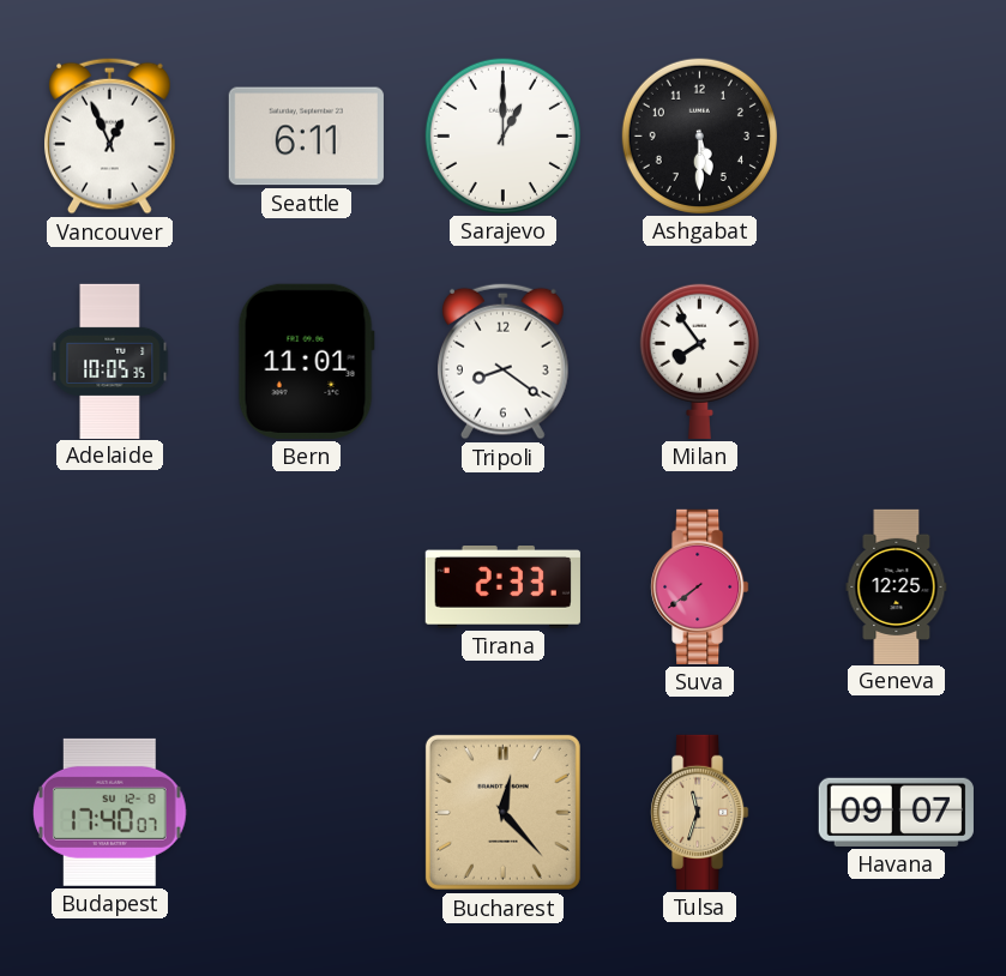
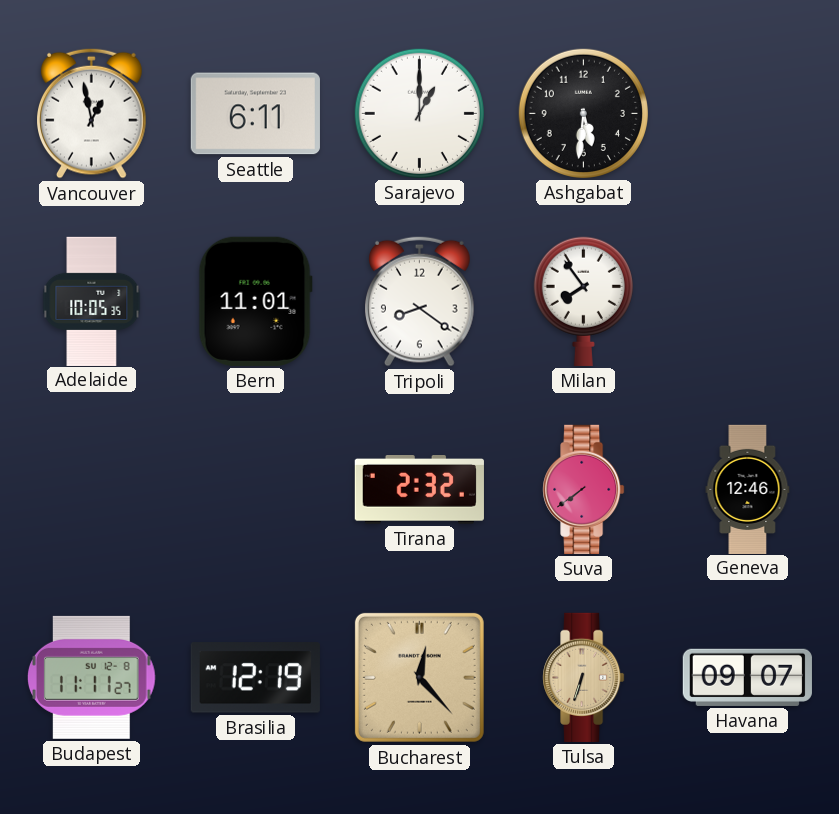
Vancouver: 12:56 -> 12:58 (92, 113)
Ashgabat: 5:30 -> 5:31 (583, 113)
Tirana: 2:33 -> 2:32 (419, 490)
Geneva: 12:25 -> 12:46 (748, 489)
Budapest: 17:40 -> 11:11 (91, 677)
Brasilia: none -> 12:19 (255, 678)
Tulsa: 11:33 -> 6:33 (584, 677)
